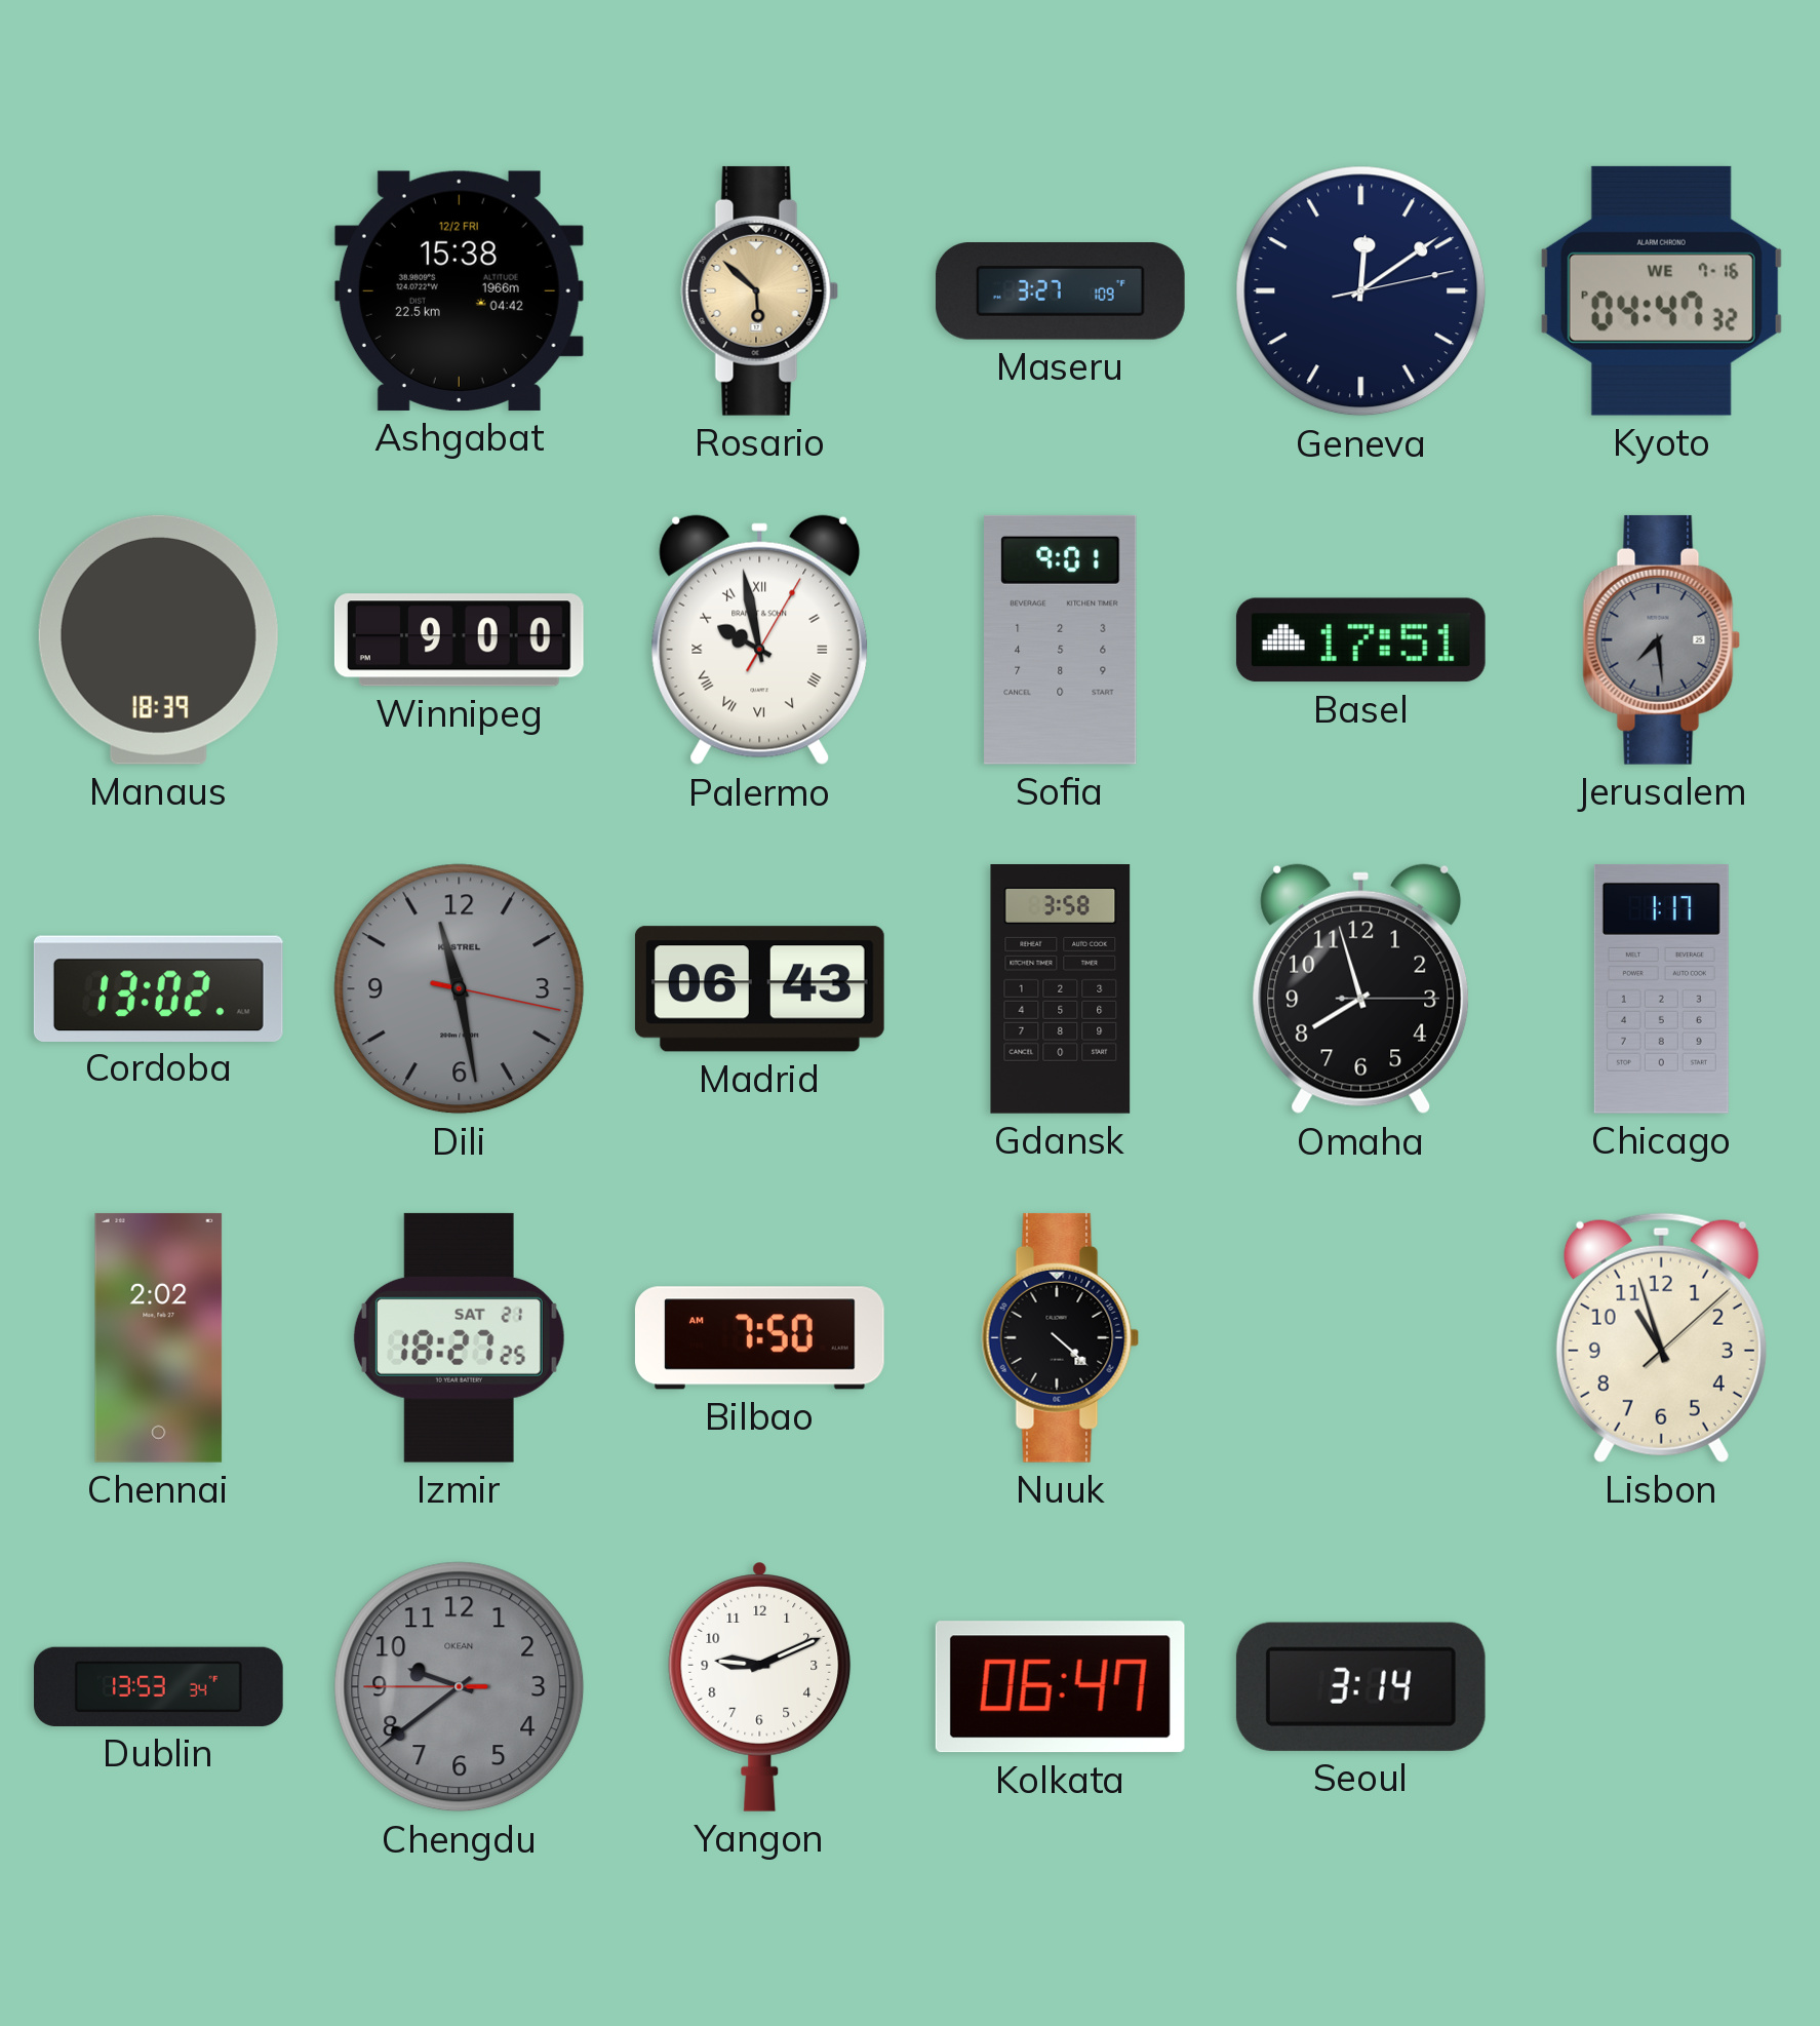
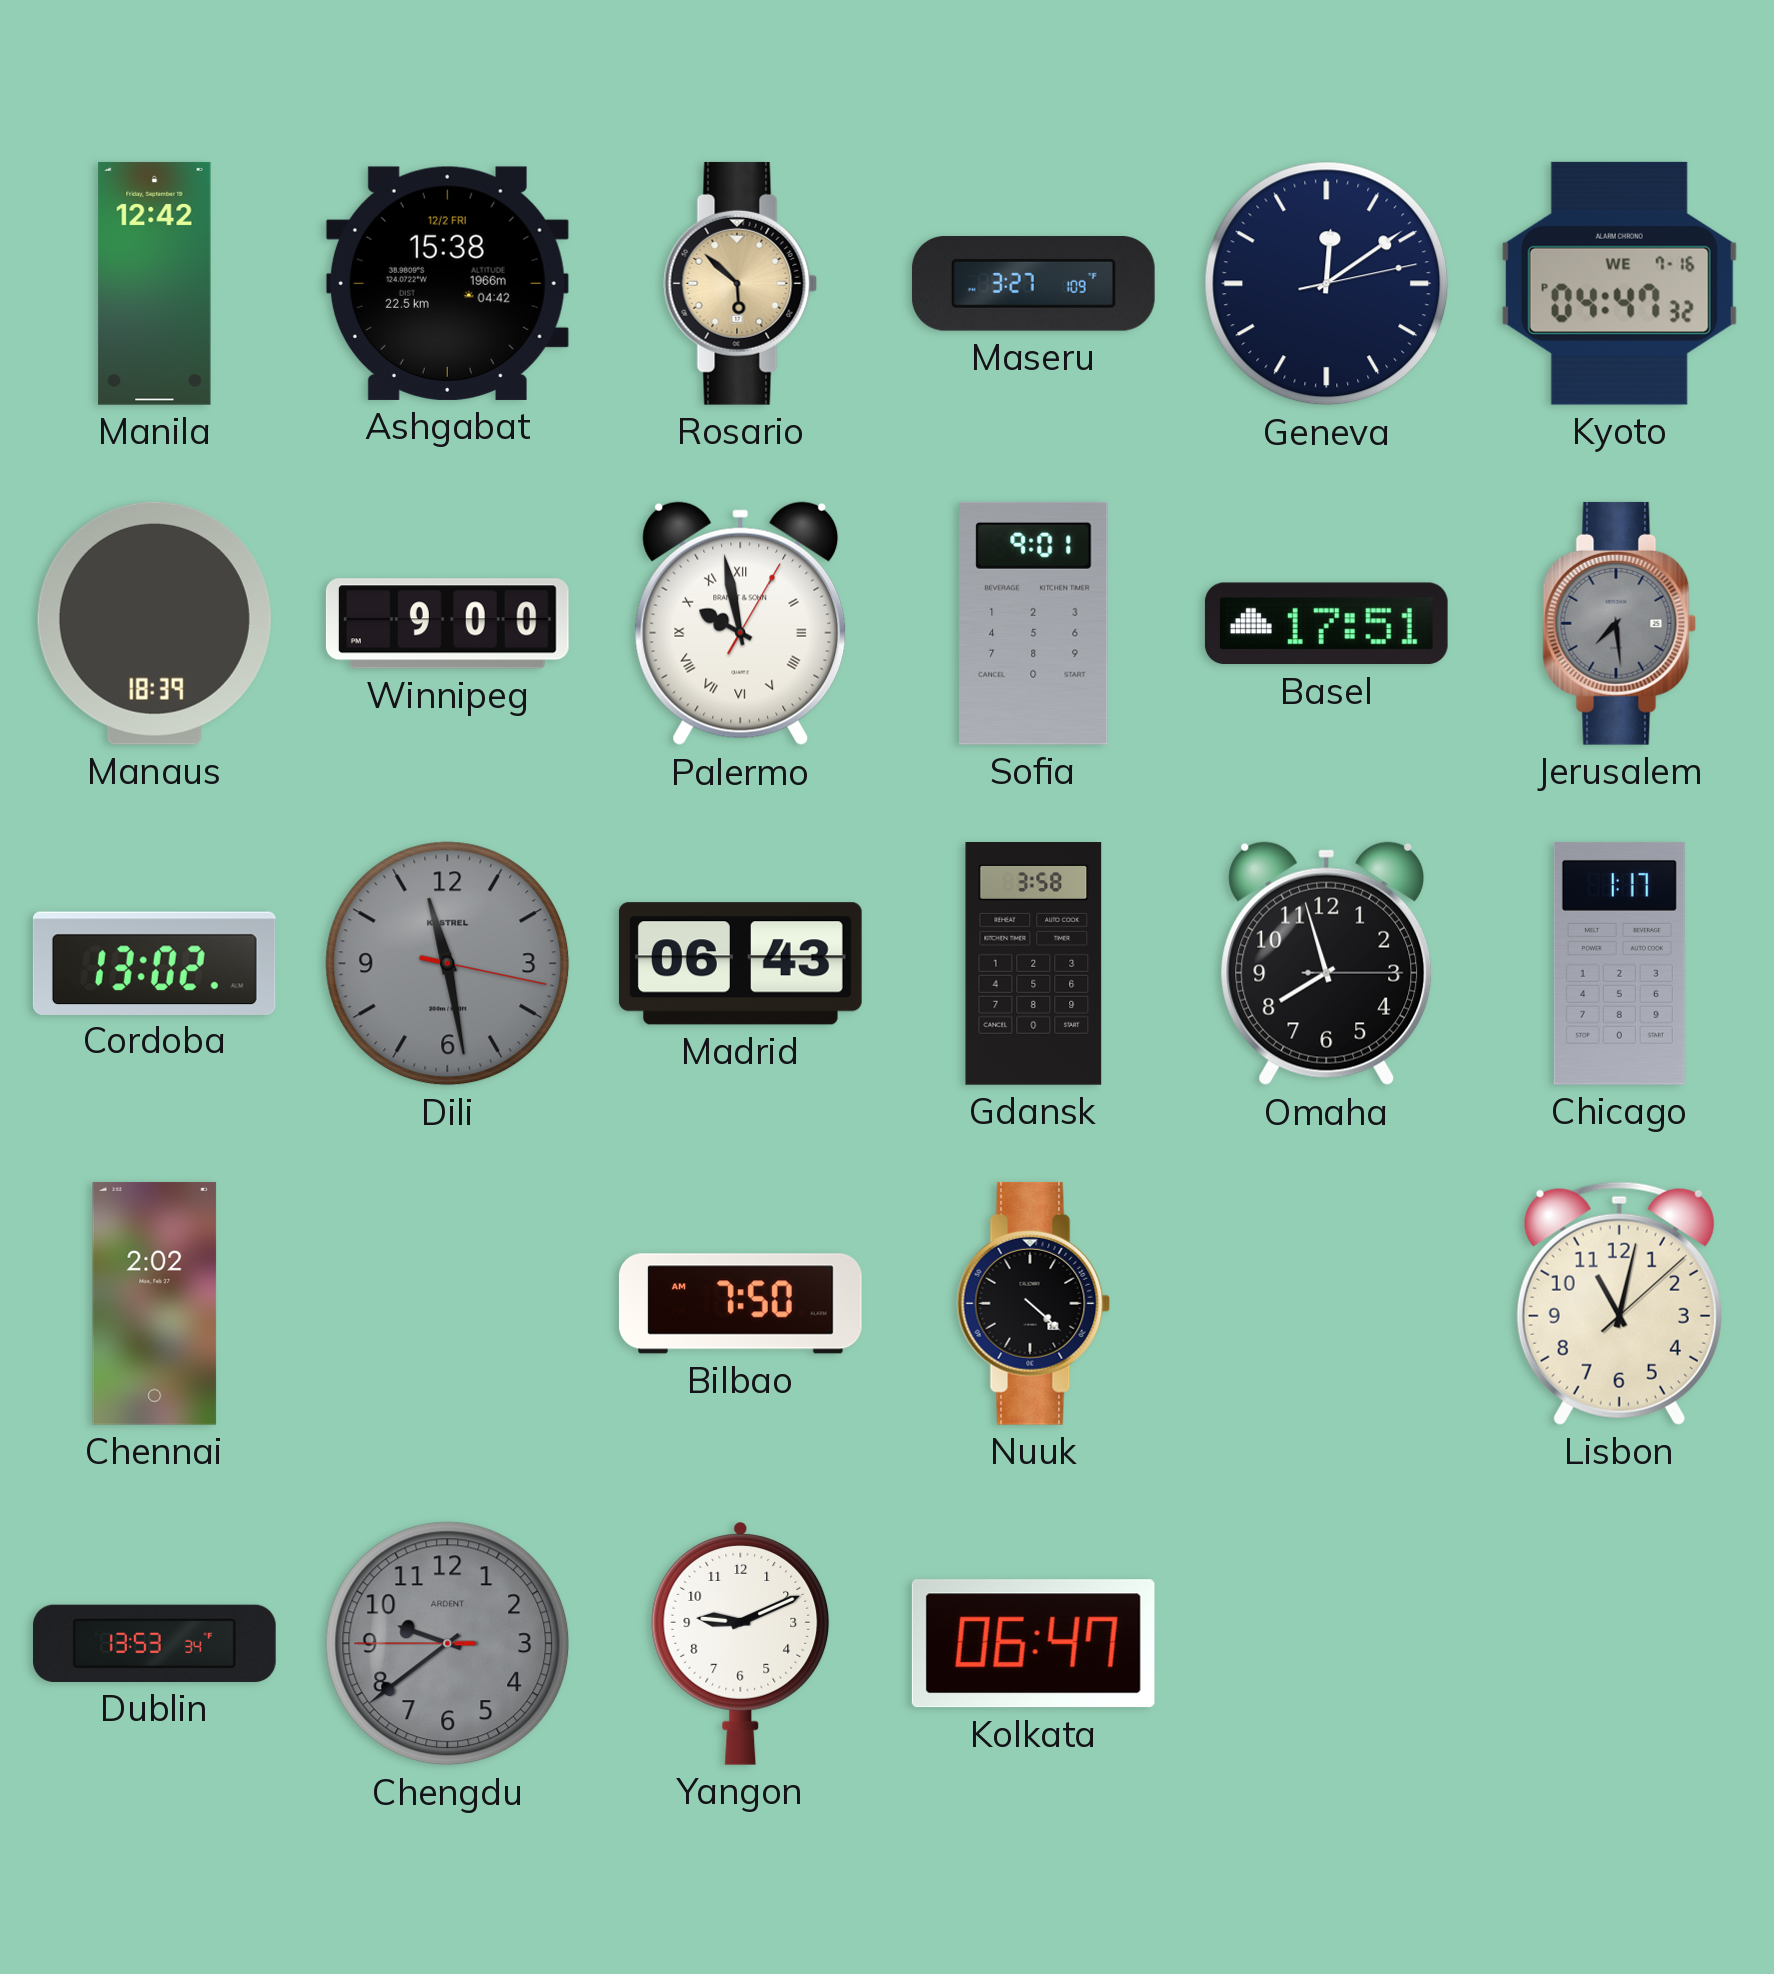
Manila: none -> 12:42 (155, 283)
Izmir: 18:27 -> none (459, 1337)
Lisbon: 10:57 -> 11:02 (1619, 1303)
Chengdu brand: OKEAN -> ARDENT (448, 1644)
Seoul: 3:14 -> none (1360, 1686)
